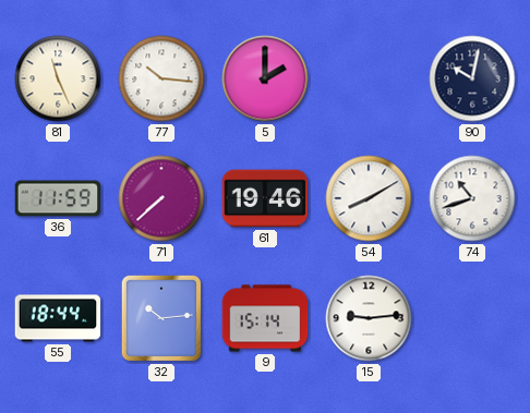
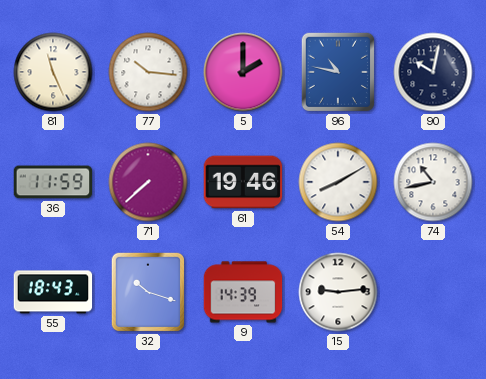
96: none -> 10:47 (337, 72)
74: 10:42 -> 10:43 (433, 182)
55: 18:44 -> 18:43 (53, 292)
32: 10:14 -> 10:18 (147, 292)
9: 15:14 -> 14:39 (243, 292)
